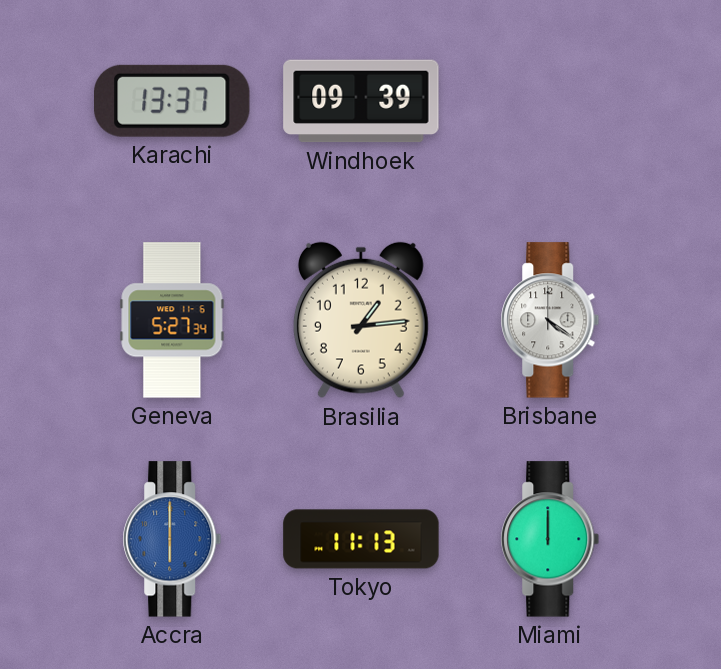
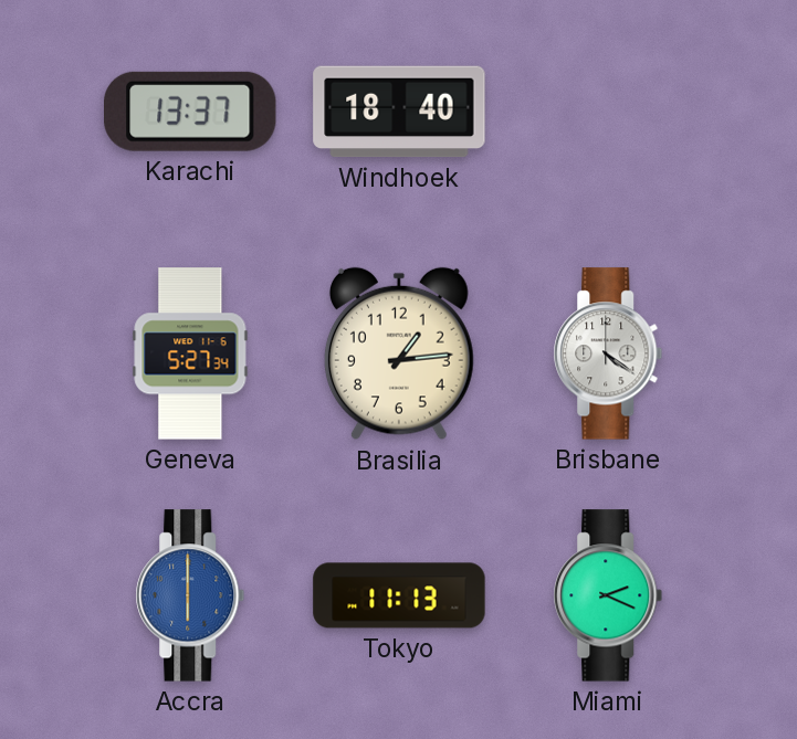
Windhoek: 09:39 -> 18:40 (399, 112)
Miami: 12:00 -> 2:19 (608, 595)
